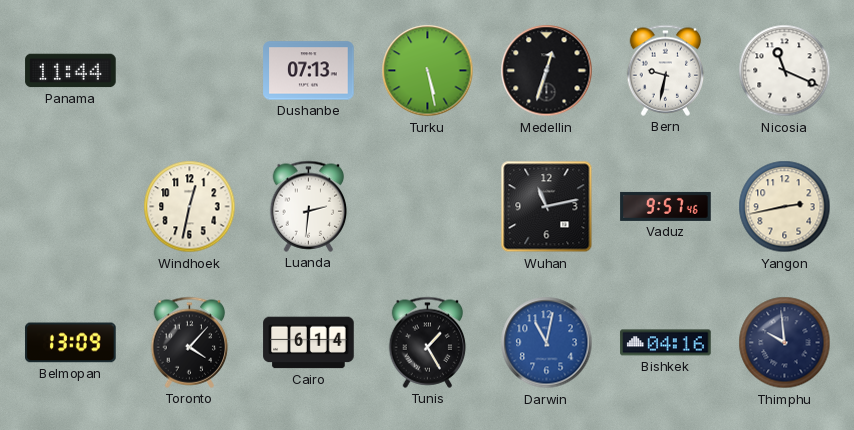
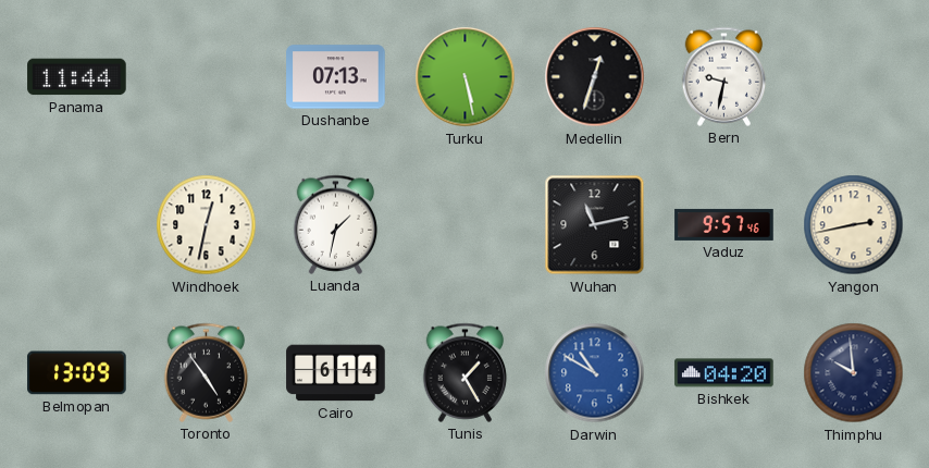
Nicosia: 11:19 -> none (785, 71)
Luanda: 2:31 -> 1:32 (336, 224)
Toronto: 4:07 -> 4:54 (207, 372)
Darwin: 11:02 -> 10:50 (595, 373)
Bishkek: 04:16 -> 04:20 (724, 373)
